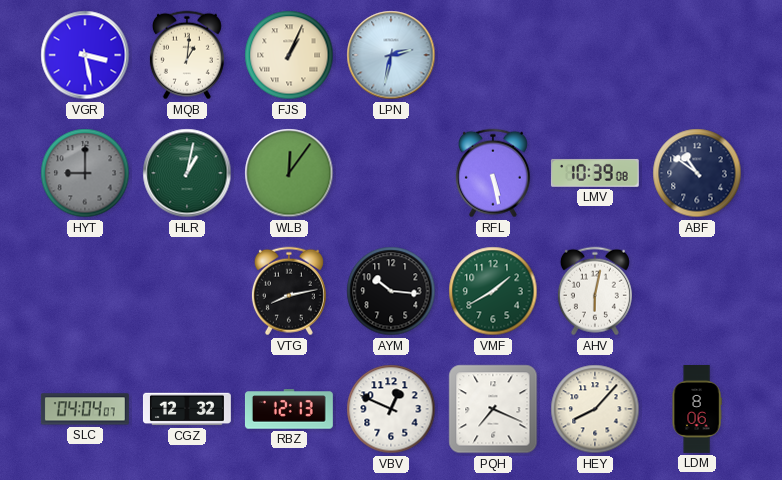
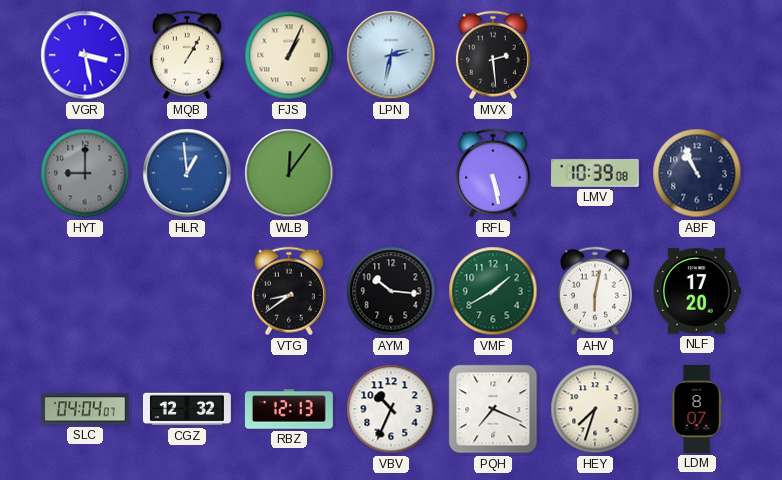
MQB: 1:01 -> 1:05 (187, 55)
MVX: none -> 2:29 (493, 55)
HLR: 1:02 -> 12:59 (187, 173)
HLR dial: green -> blue (187, 173)
ABF: 10:51 -> 10:56 (697, 173)
VTG: 8:13 -> 8:39 (289, 291)
NLF: none -> 17:20 (697, 291)
VBV: 12:49 -> 10:34 (391, 409)
HEY: 8:07 -> 7:33 (595, 409)
LDM: 8:06 -> 8:07 (697, 410)
